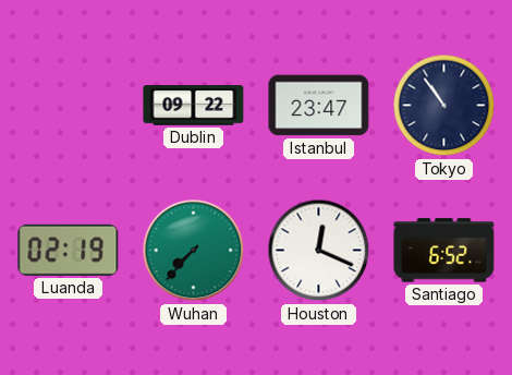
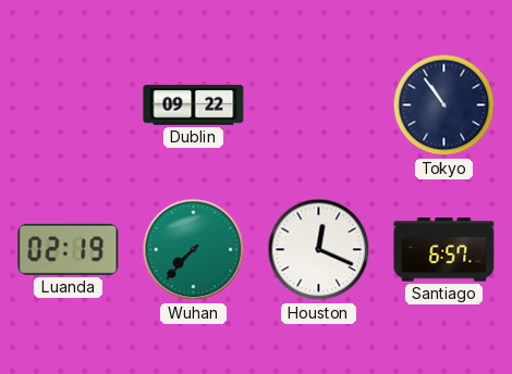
Istanbul: 23:47 -> none (319, 106)
Santiago: 6:52 -> 6:57 (444, 250)
